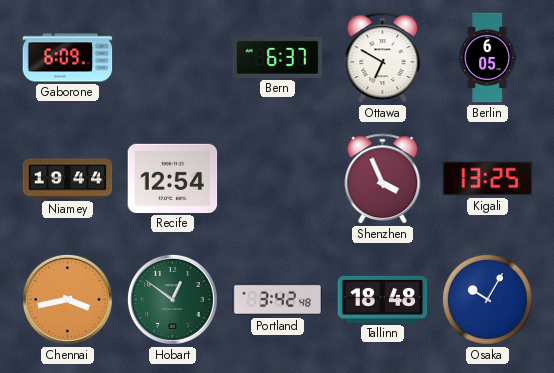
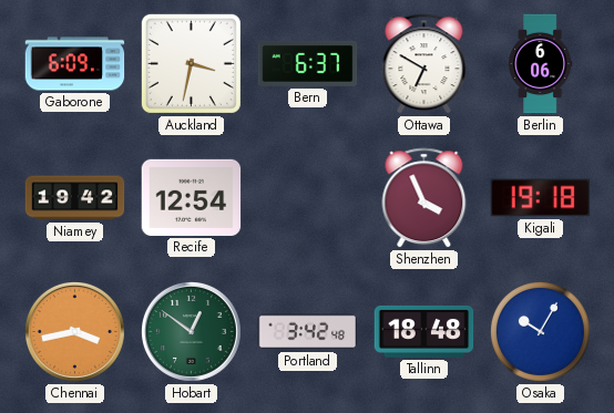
Auckland: none -> 3:32 (191, 63)
Berlin: 6:05 -> 6:06 (541, 64)
Niamey: 19:44 -> 19:42 (75, 198)
Kigali: 13:25 -> 19:18 (541, 198)
